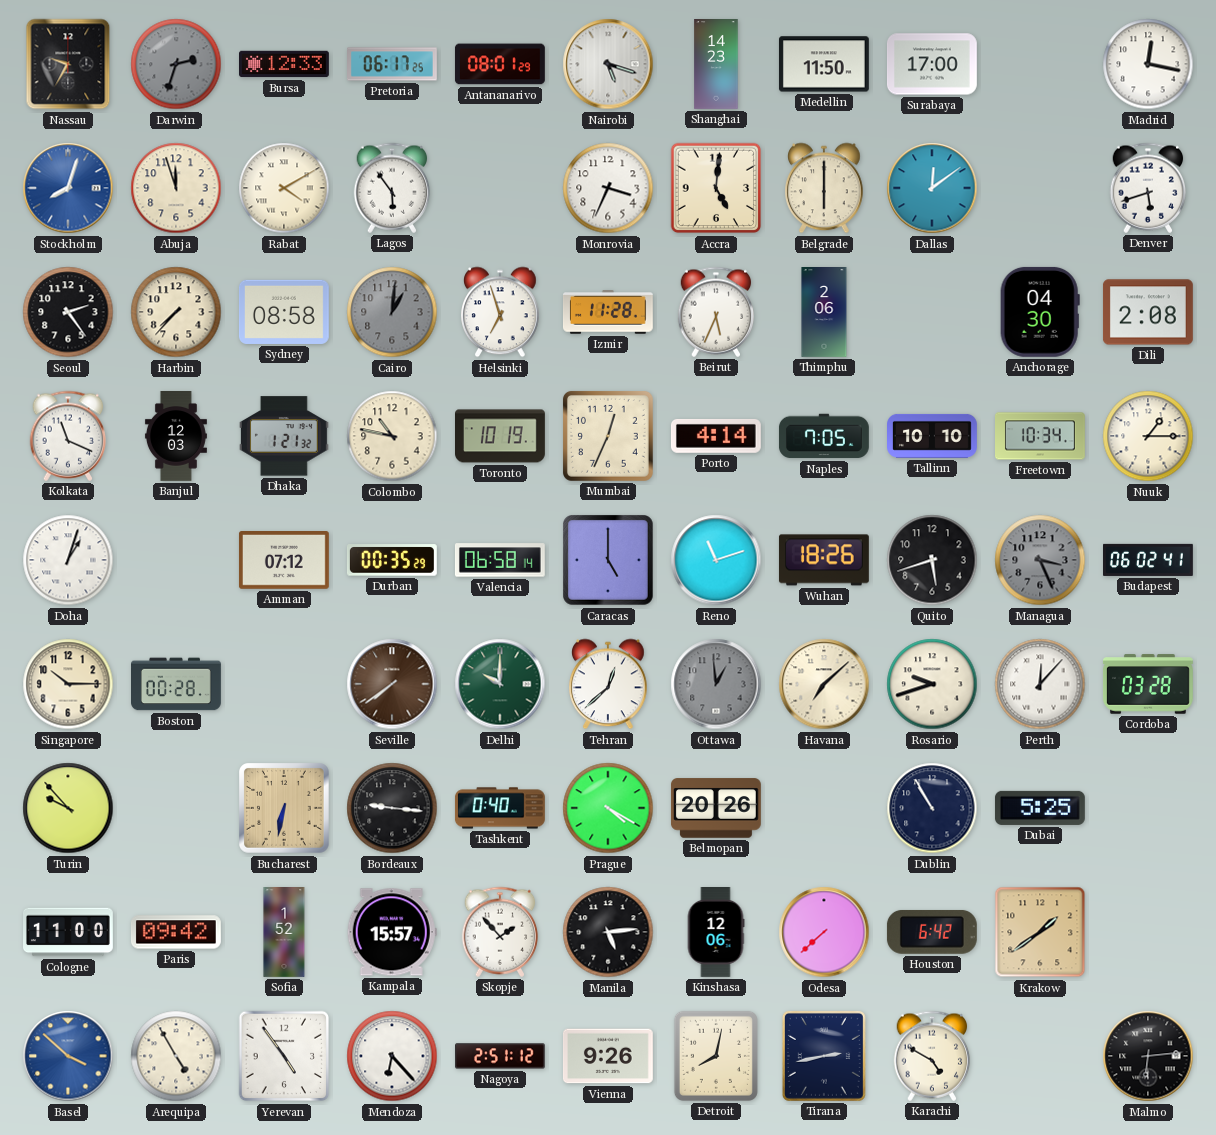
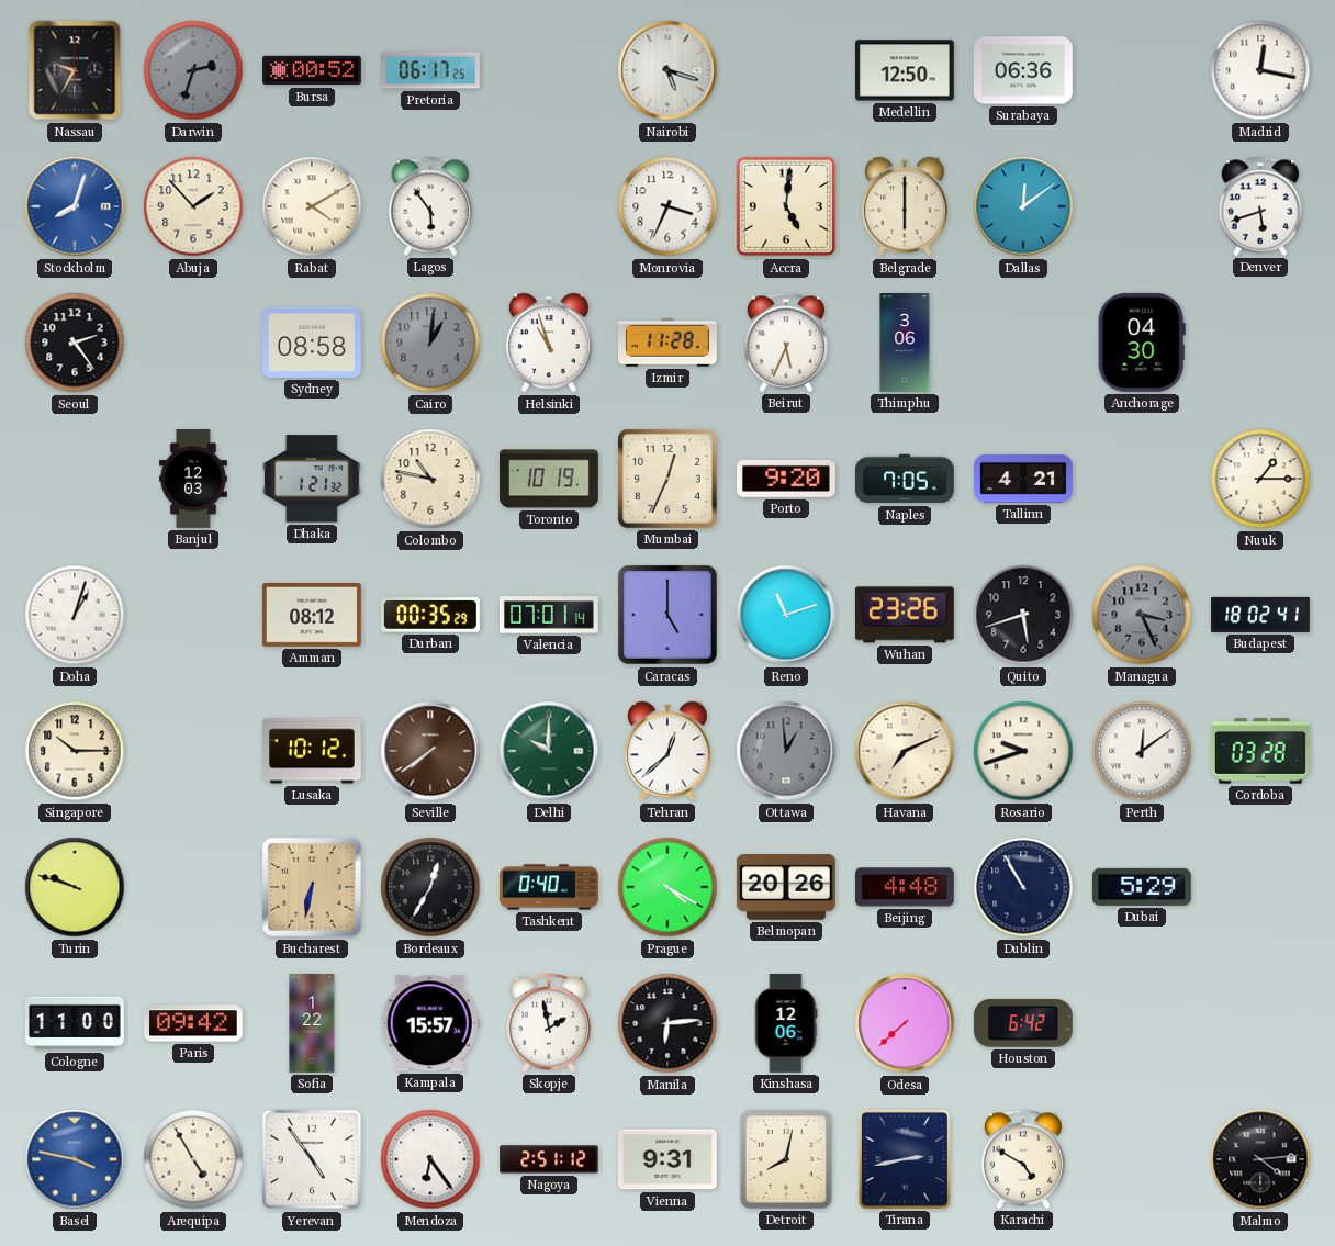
Bursa: 12:33 -> 00:52 (313, 70)
Antananarivo: 08:01 -> none (500, 64)
Shanghai: 14:23 -> none (716, 65)
Medellin: 11:50 -> 12:50 (905, 70)
Surabaya: 17:00 -> 06:36 (1023, 70)
Abuja: 11:57 -> 1:53 (193, 206)
Harbin: 7:37 -> none (176, 312)
Helsinki: 6:57 -> 10:57 (550, 343)
Thimphu: 2:06 -> 3:06 (905, 344)
Dili: 2:08 -> none (1148, 312)
Kolkata: 11:19 -> none (68, 436)
Porto: 4:14 -> 9:20 (786, 479)
Tallinn: 10:10 -> 4:21 (1024, 479)
Freetown: 10:34 -> none (1041, 436)
Amman: 07:12 -> 08:12 (312, 616)
Valencia: 06:58 -> 07:01 (549, 615)
Wuhan: 18:26 -> 23:26 (905, 615)
Budapest: 06:02 -> 18:02 (1261, 615)
Boston: 00:28 -> none (177, 684)
Lusaka: none -> 10:12 (312, 751)
Havana: 7:08 -> 7:11 (905, 751)
Perth: 12:07 -> 12:09 (1142, 751)
Turin: 9:53 -> 9:48 (75, 887)
Bordeaux: 9:16 -> 12:35 (430, 887)
Beijing: none -> 4:48 (905, 887)
Dubai: 5:25 -> 5:29 (1142, 887)
Sofia: 1:52 -> 1:22 (312, 1024)
Skopje: 1:53 -> 1:58 (549, 1023)
Manila: 5:14 -> 6:14 (667, 1023)
Krakow: 1:39 -> none (1040, 932)
Basel: 3:52 -> 3:47 (75, 1159)
Mendoza: 6:23 -> 6:24 (430, 1159)
Vienna: 9:26 -> 9:31 (667, 1159)
Malmo: 6:14 -> 4:14 (1260, 1159)
